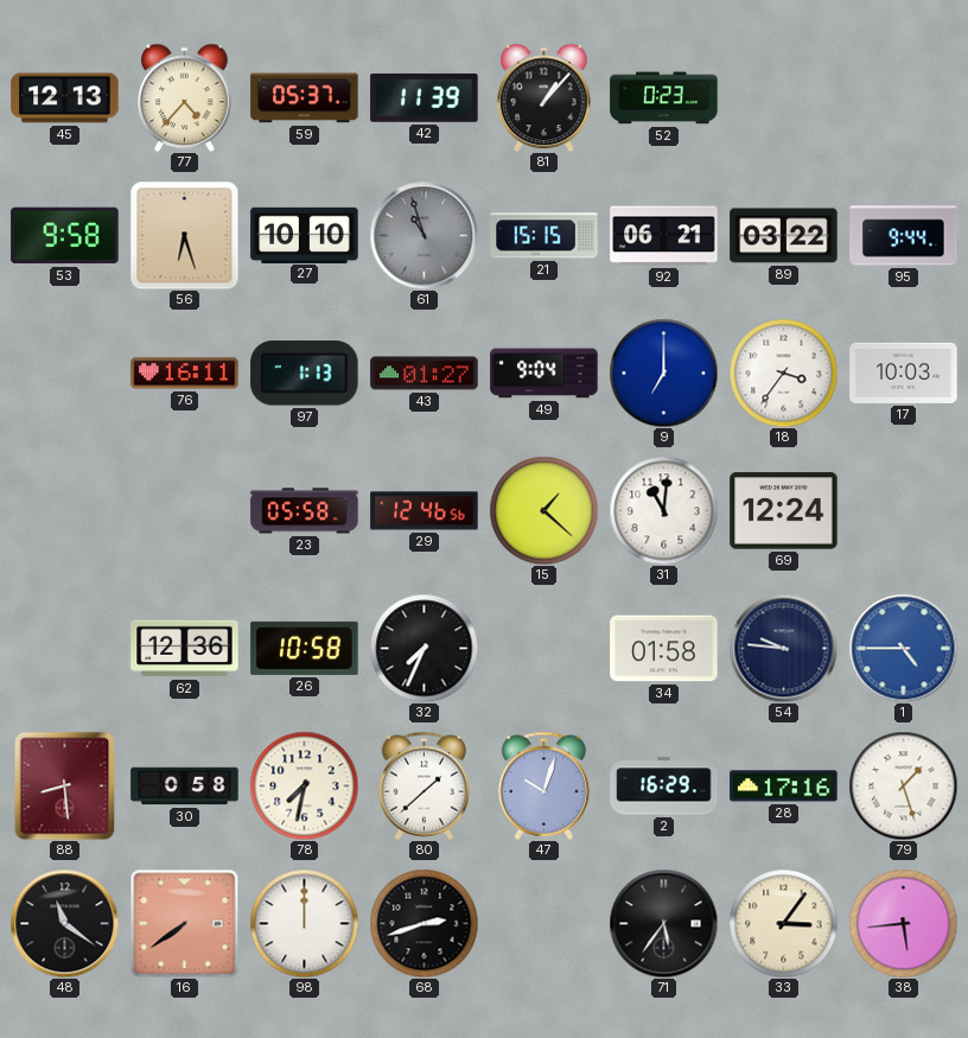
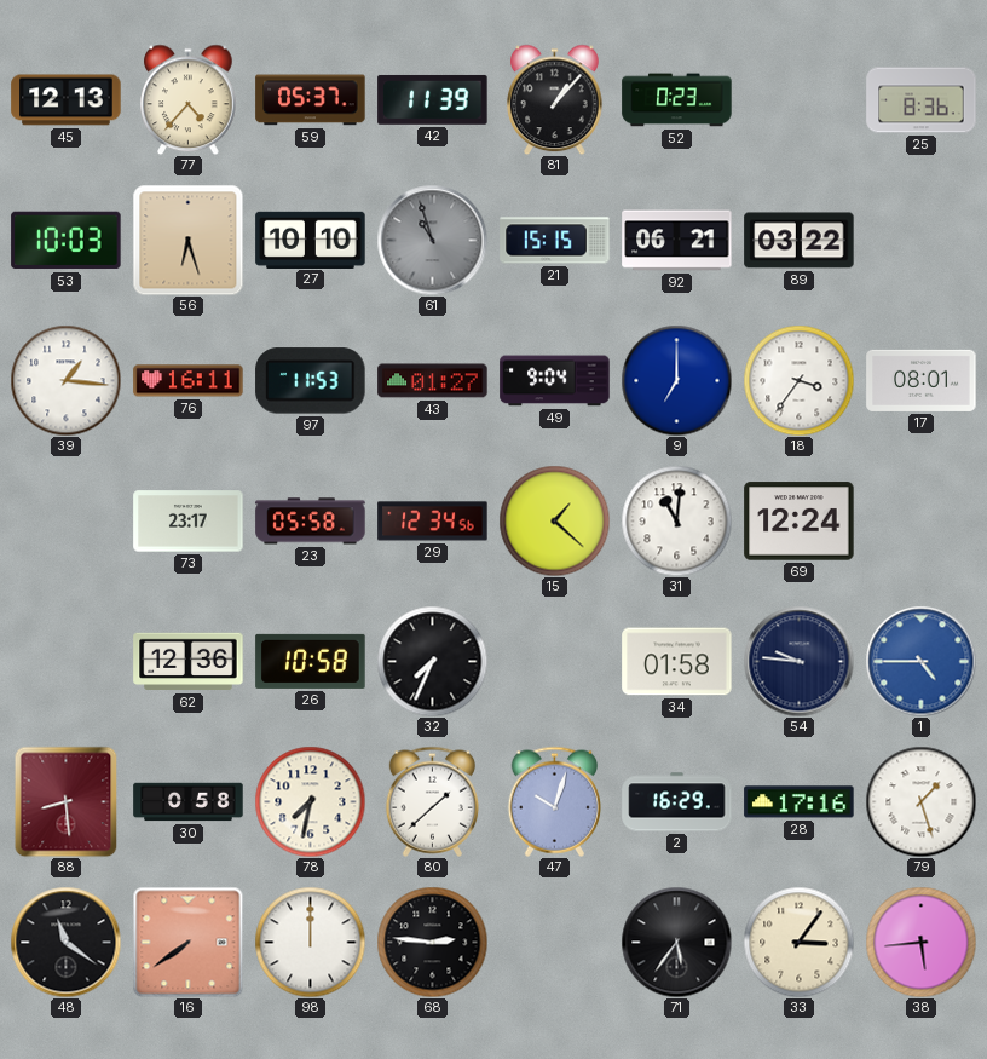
25: none -> 8:36 (922, 100)
53: 9:58 -> 10:03 (67, 241)
95: 9:44 -> none (904, 236)
39: none -> 1:16 (65, 380)
97: 1:13 -> 11:53 (311, 381)
17: 10:03 -> 08:01 (922, 380)
73: none -> 23:17 (189, 522)
29: 12:46 -> 12:34 (433, 522)
68: 2:42 -> 2:46 (432, 942)
